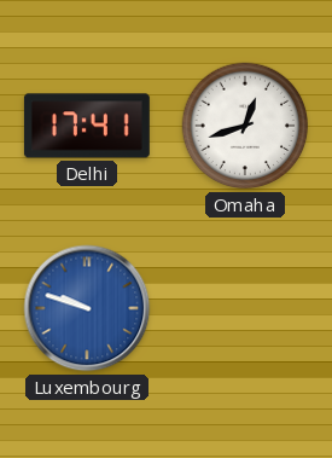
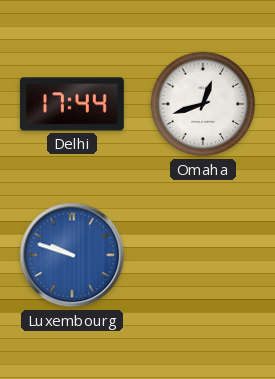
Delhi: 17:41 -> 17:44 (72, 104)
